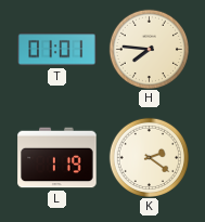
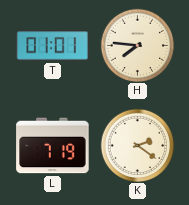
L: 1:19 -> 7:19 (53, 146)
